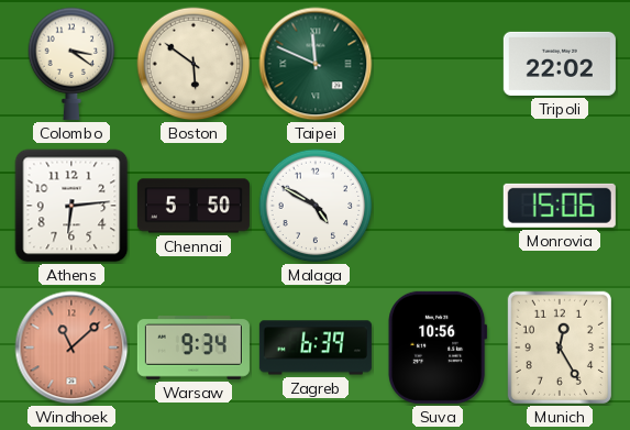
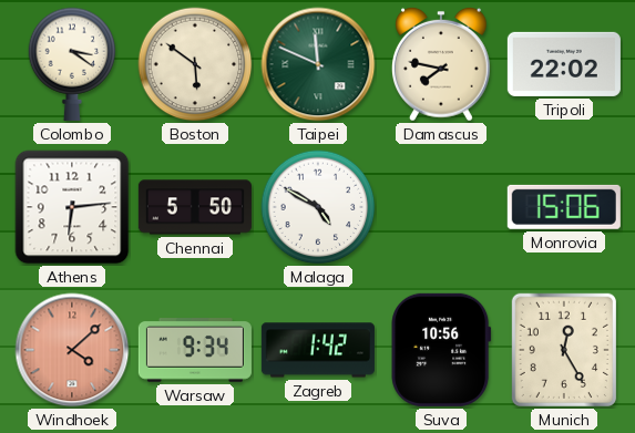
Damascus: none -> 7:47 (442, 64)
Windhoek: 11:08 -> 4:08 (72, 350)
Zagreb: 6:39 -> 1:42 (318, 350)
